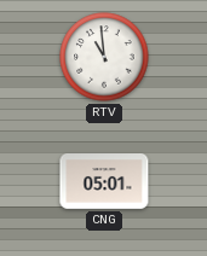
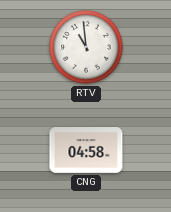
CNG: 05:01 -> 04:58 (86, 151)
